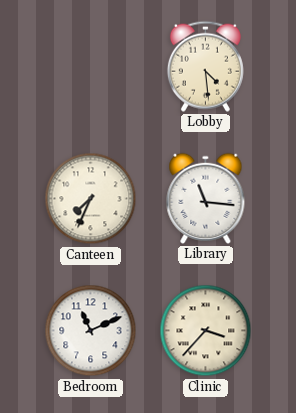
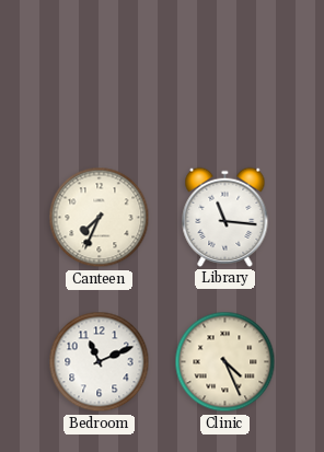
Lobby: 4:29 -> none (205, 66)
Clinic: 3:37 -> 4:26 (225, 362)
